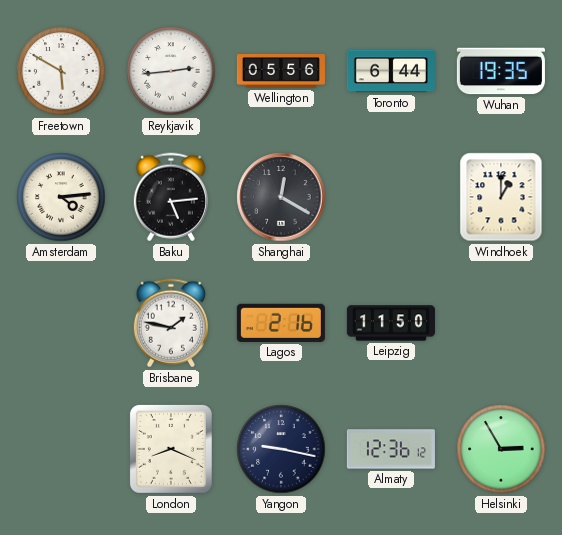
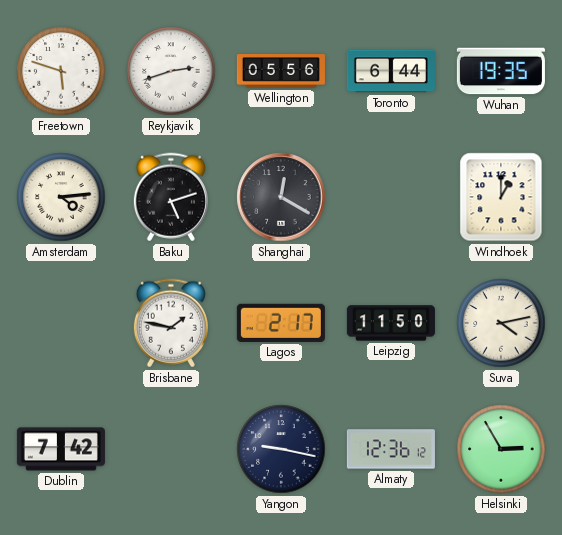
Freetown: 5:50 -> 5:48 (61, 71)
Reykjavik: 2:44 -> 2:42 (171, 71)
Baku: 5:14 -> 5:12 (171, 197)
Lagos: 2:16 -> 2:17 (281, 323)
Suva: none -> 4:13 (501, 323)
Dublin: none -> 7:42 (61, 449)
London: 8:19 -> none (171, 449)
